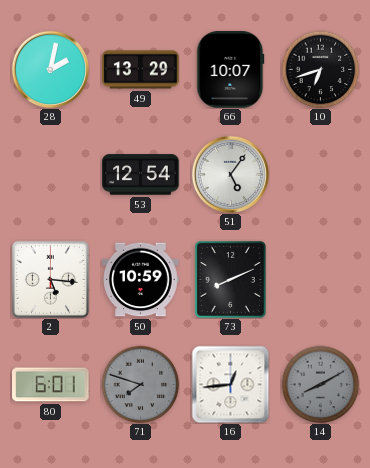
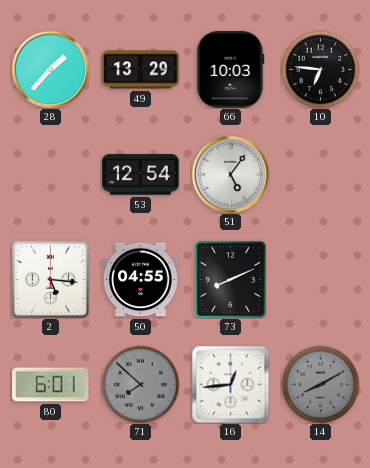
28: 2:02 -> 1:37 (50, 69)
66: 10:07 -> 10:03 (231, 70)
10: 6:42 -> 6:46 (320, 69)
50: 10:59 -> 04:55 (141, 280)
71: 7:48 -> 7:52 (140, 384)
